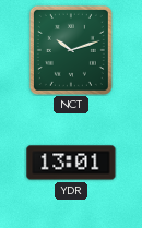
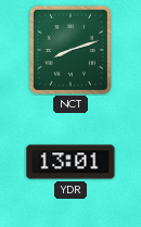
NCT: 10:12 -> 8:12 (70, 50)
